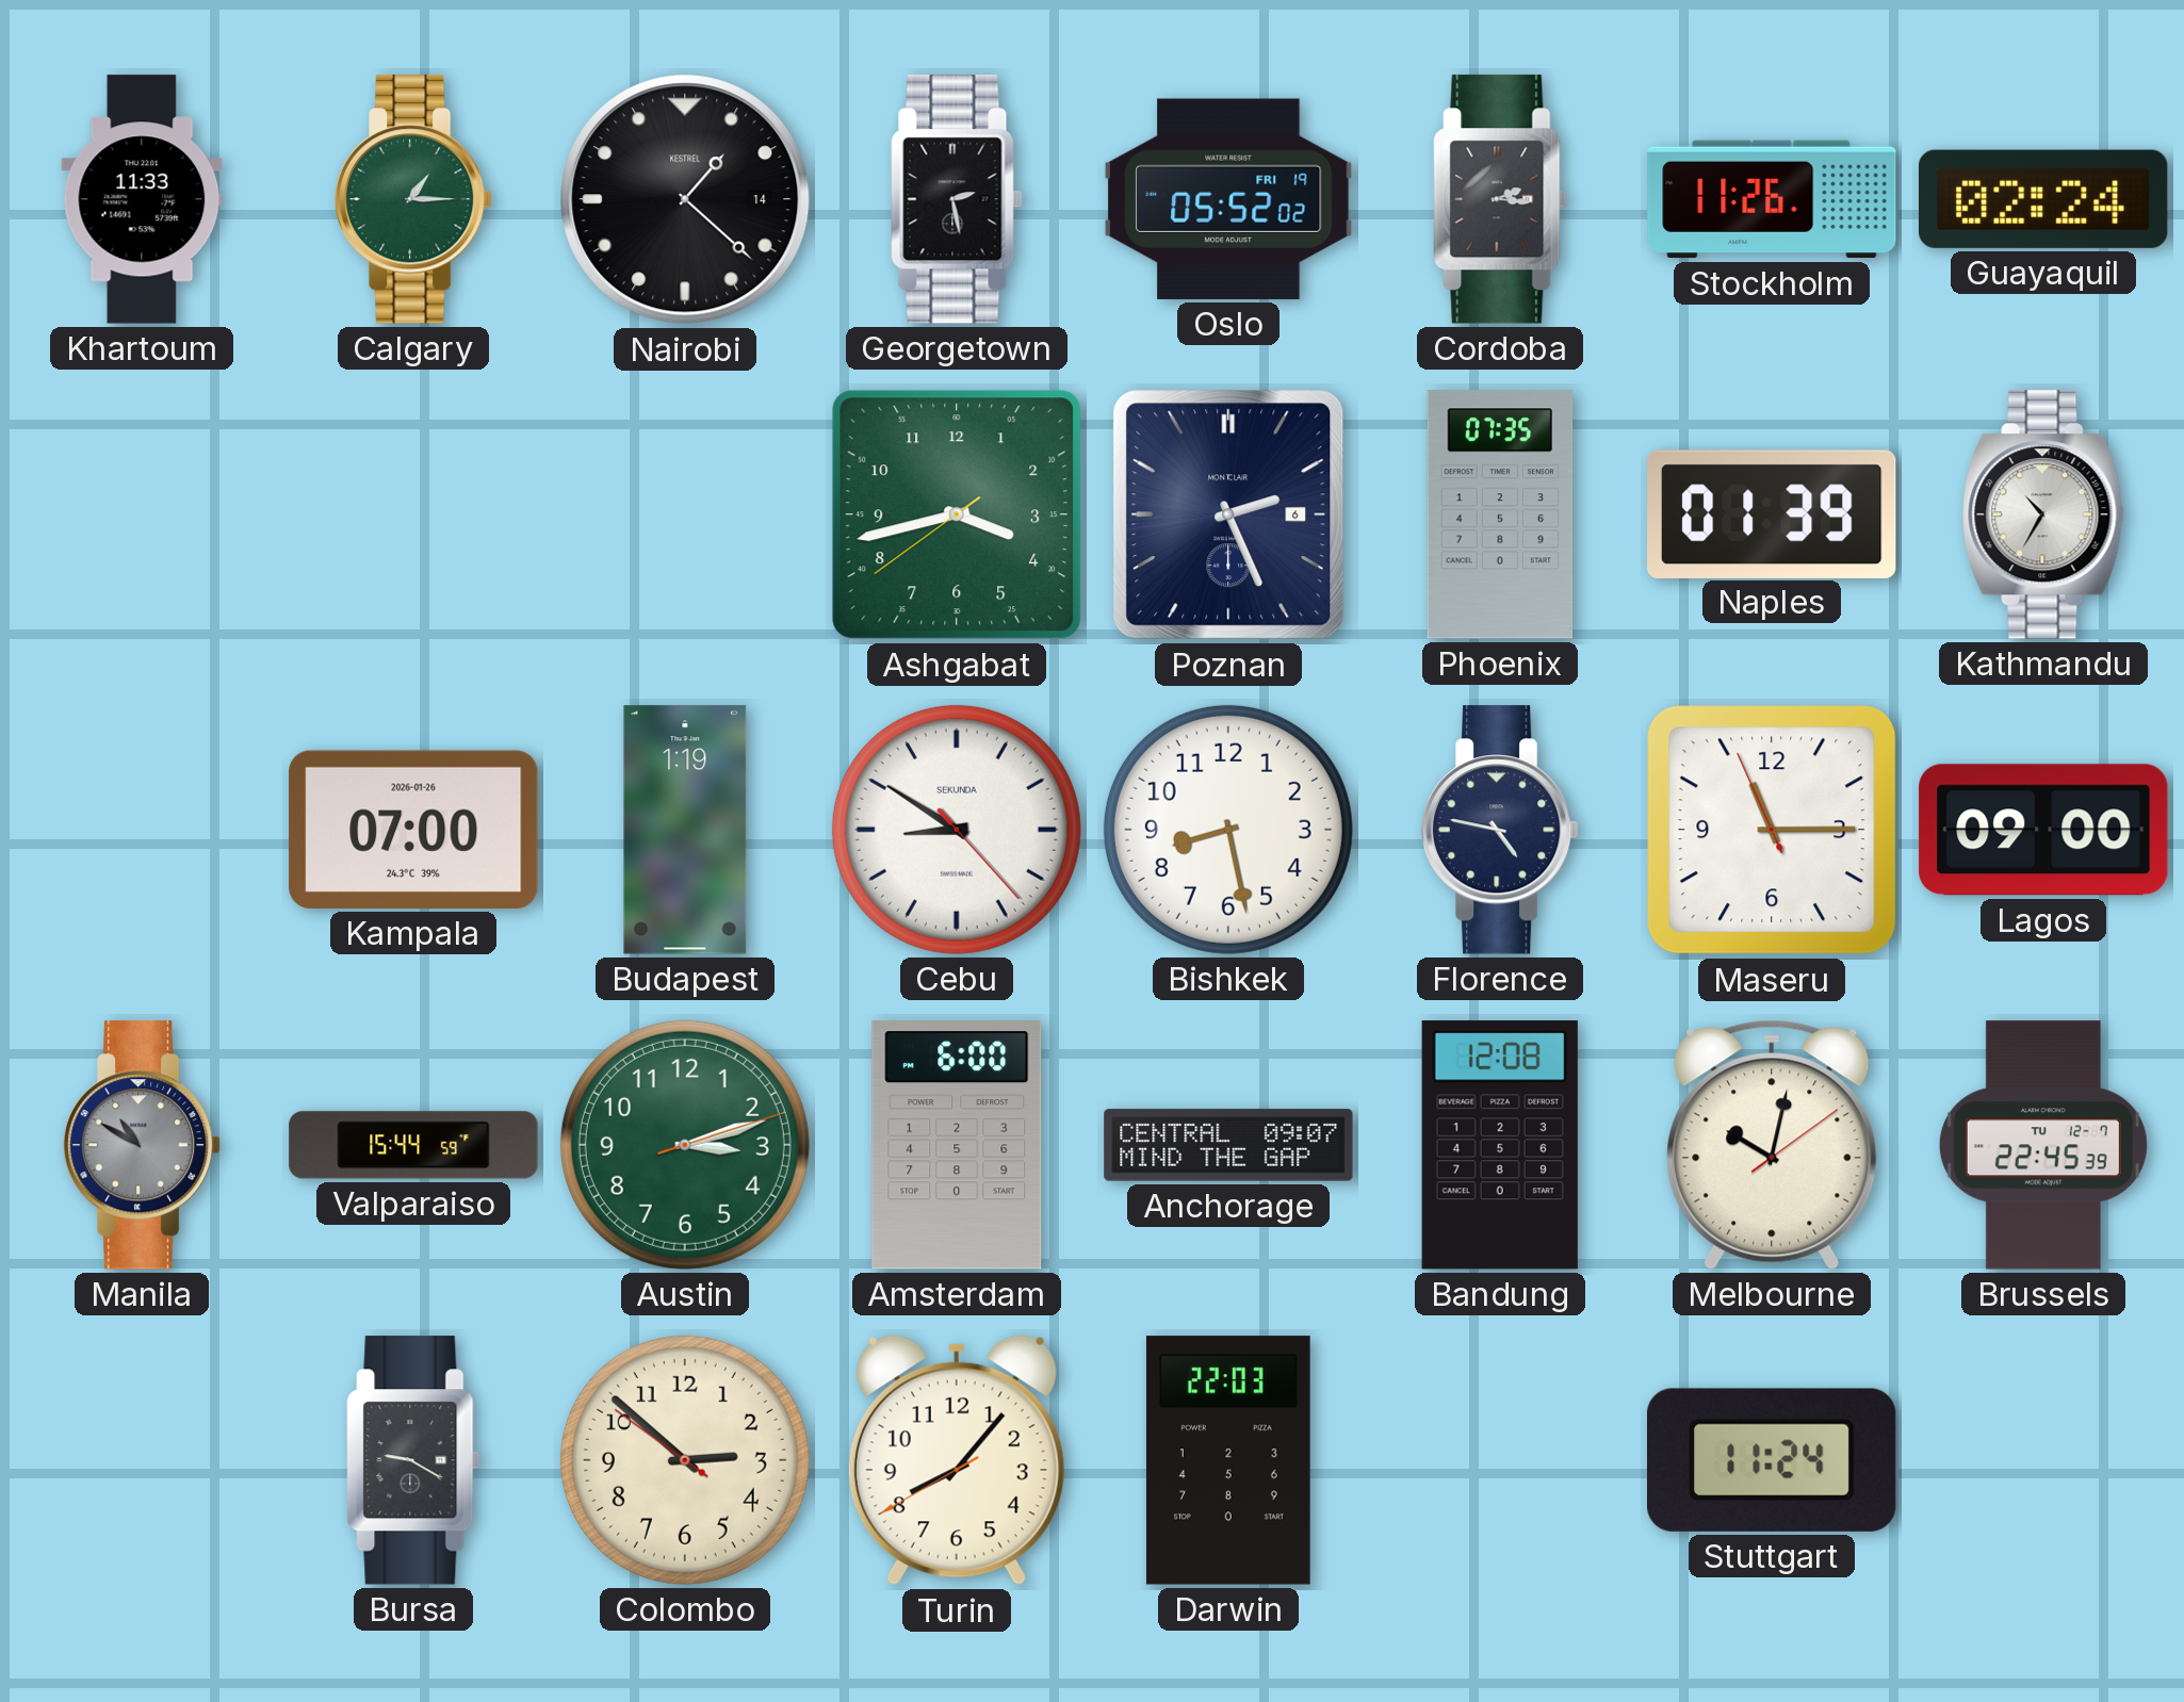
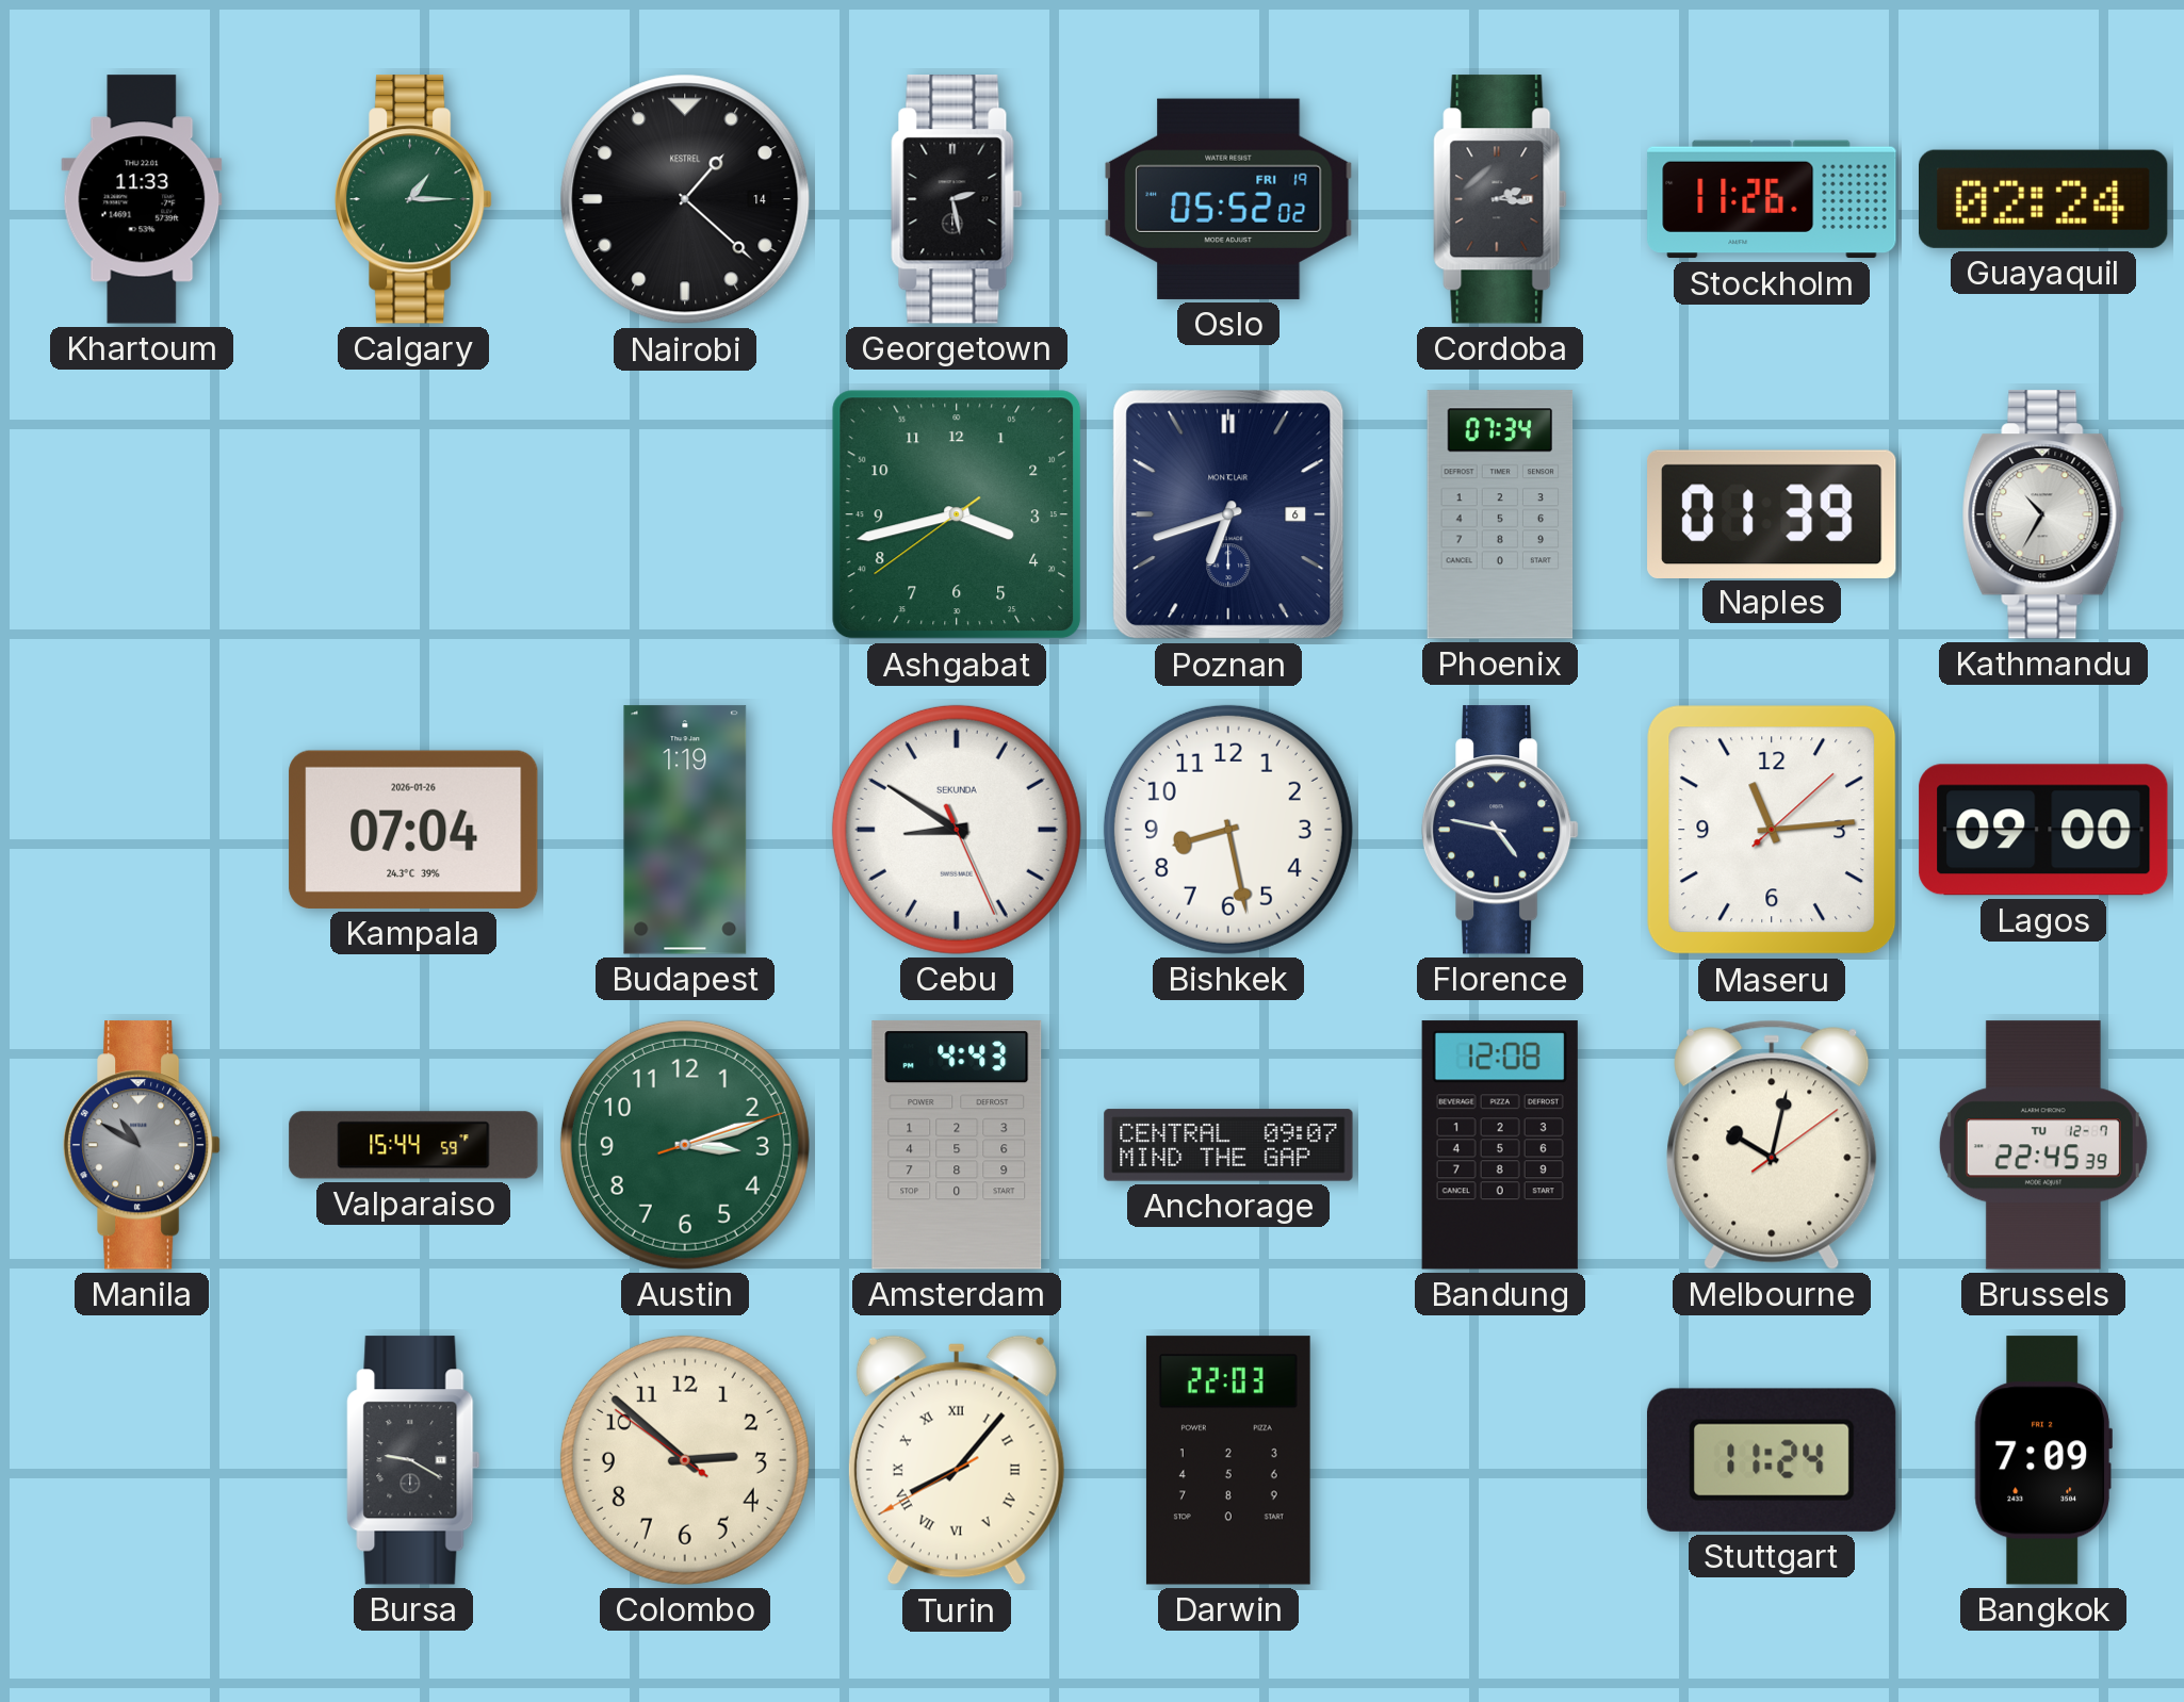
Poznan: 2:26 -> 6:42 (1228, 514)
Phoenix: 07:35 -> 07:34 (1500, 514)
Kampala: 07:00 -> 07:04 (413, 830)
Cebu: 8:50:23 -> 8:50:26 (957, 830)
Maseru: 11:14:56 -> 11:14:08 (1772, 830)
Amsterdam: 6:00 -> 4:43 (957, 1145)
Turin numerals: Arabic -> Roman (957, 1460)
Bangkok: none -> 7:09 (2043, 1460)
